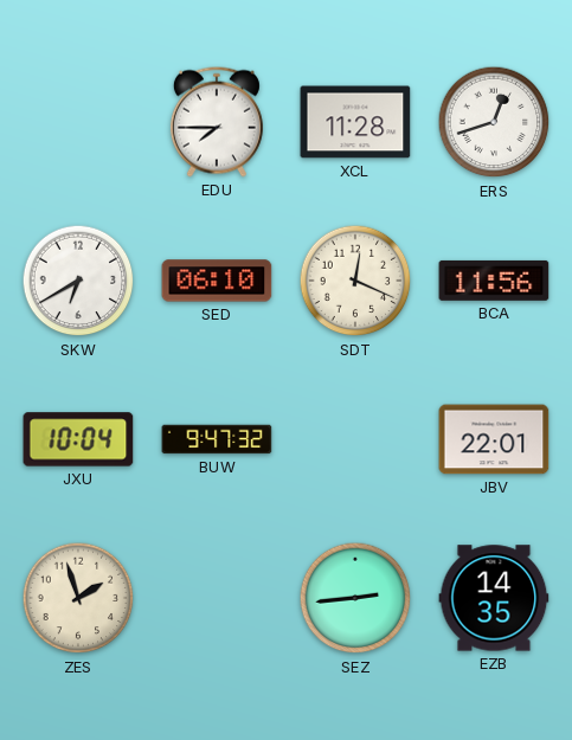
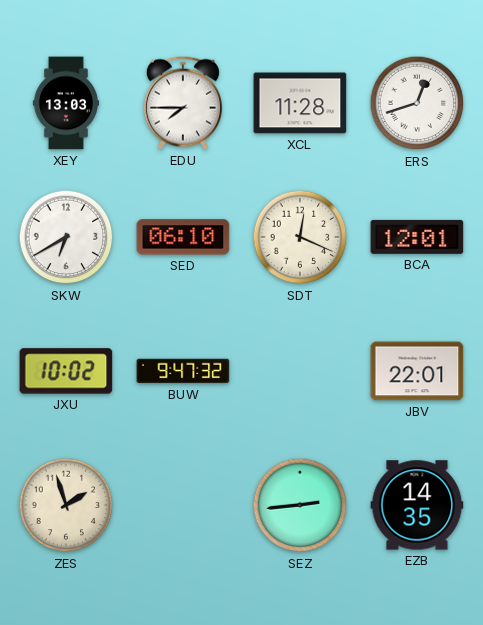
XEY: none -> 13:03 (66, 103)
BCA: 11:56 -> 12:01 (417, 237)
JXU: 10:04 -> 10:02 (66, 371)
